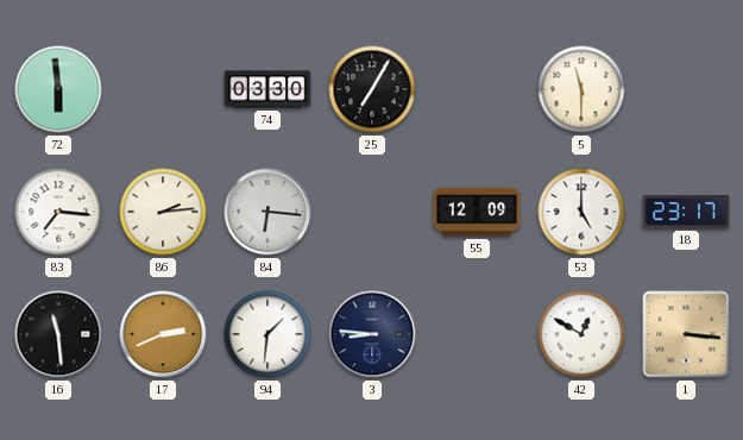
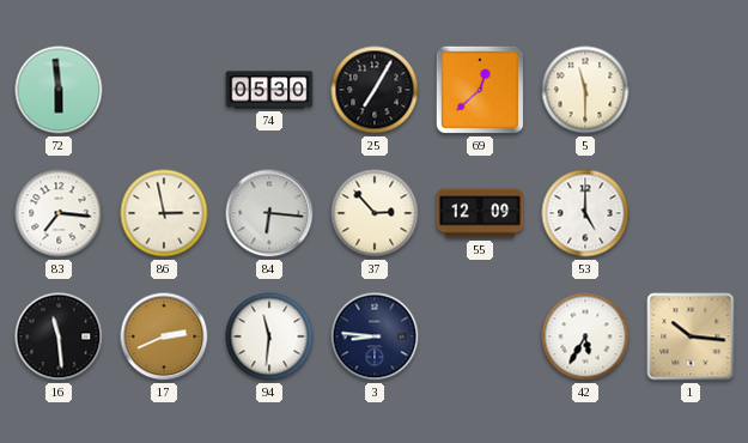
74: 03:30 -> 05:30 (269, 90)
69: none -> 12:38 (480, 90)
86: 2:14 -> 2:58 (164, 213)
37: none -> 2:53 (375, 213)
18: 23:17 -> none (686, 212)
94: 1:31 -> 11:31 (269, 336)
42: 12:50 -> 5:35 (585, 336)
1: 3:16 -> 10:16 (691, 336)
